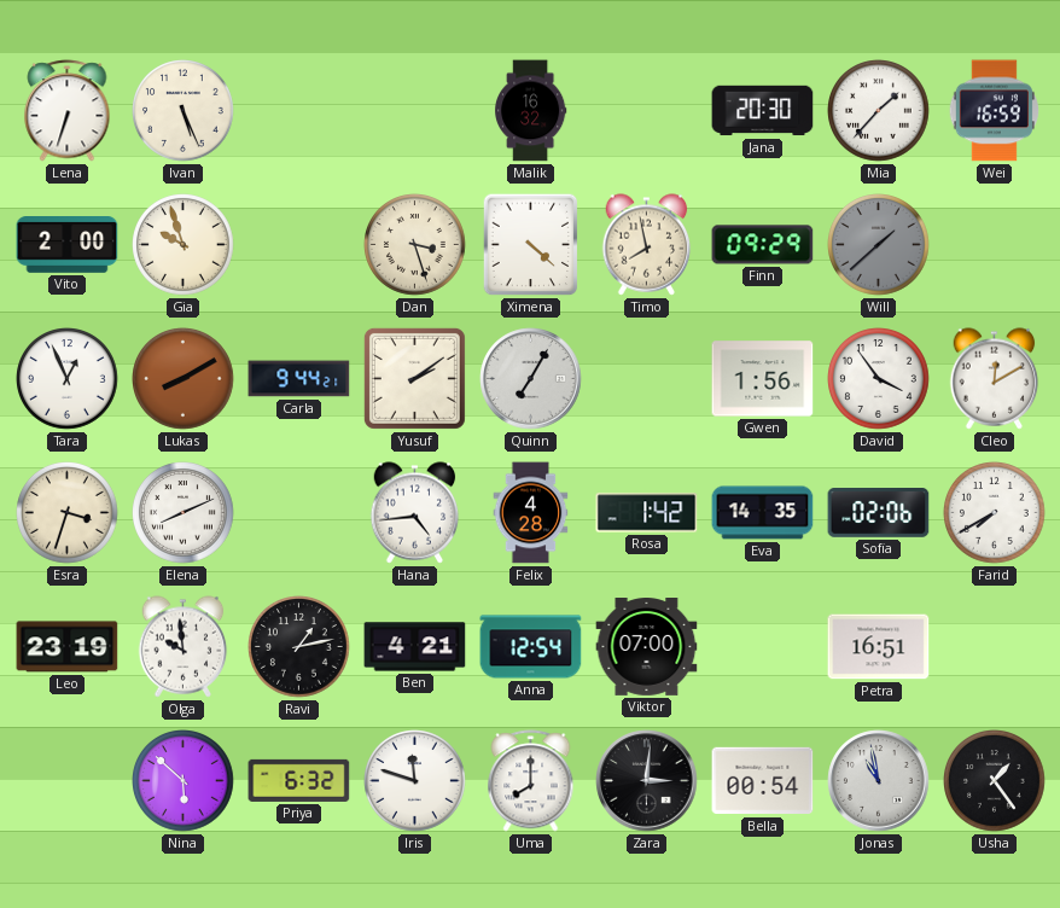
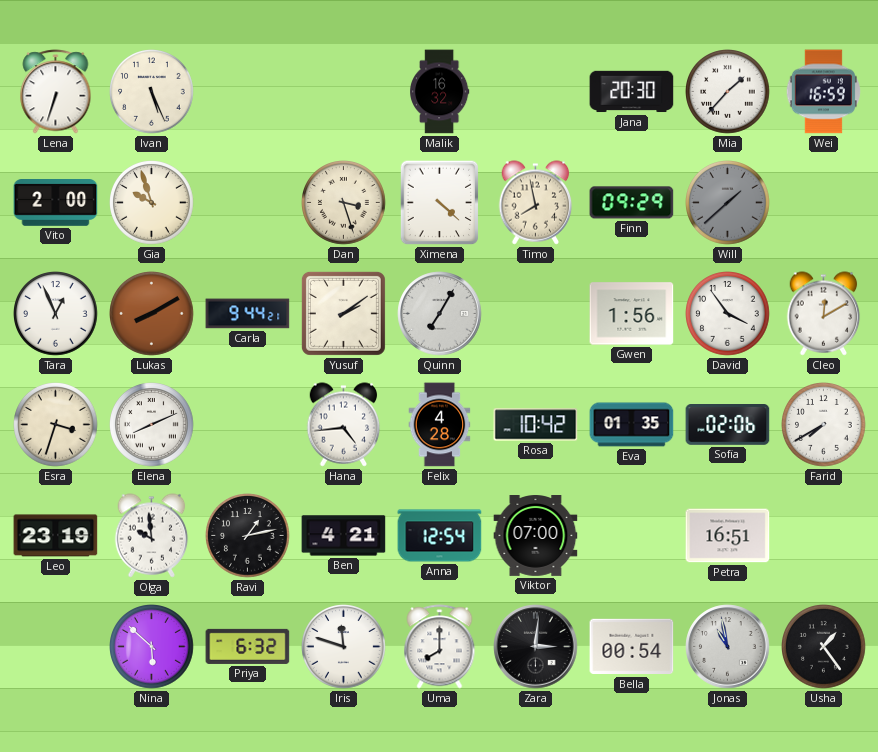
Rosa: 1:42 -> 10:42 (536, 425)
Eva: 14:35 -> 01:35 (632, 425)
